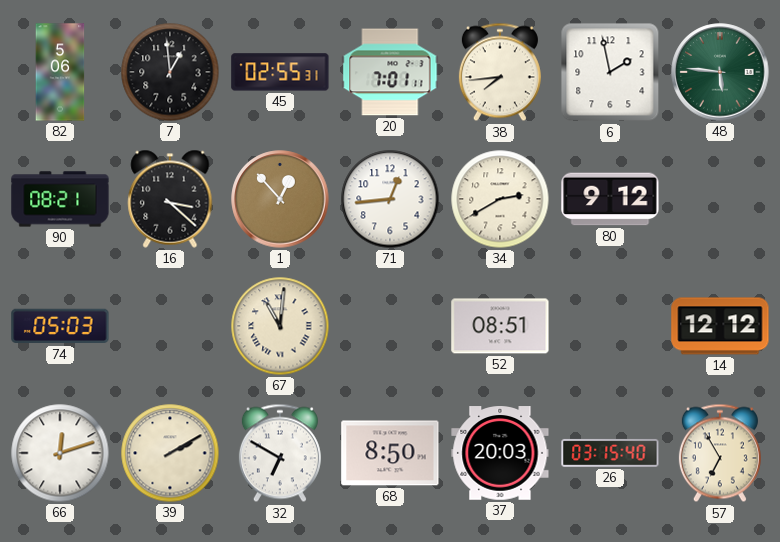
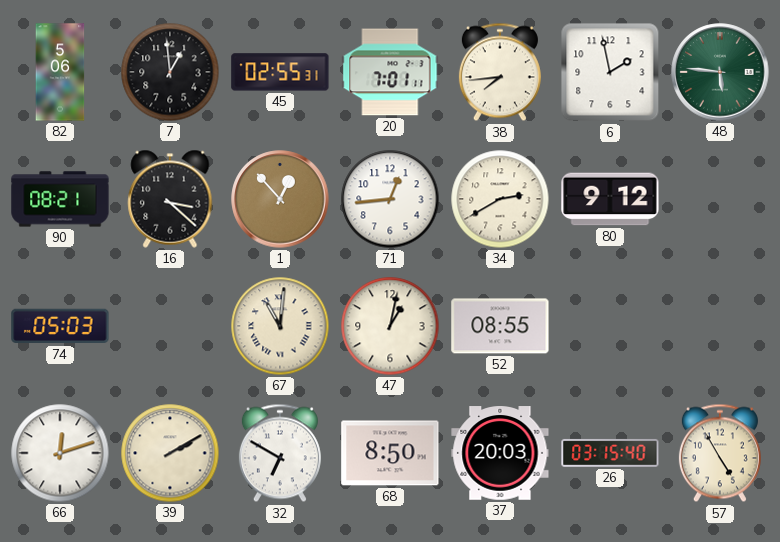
47: none -> 1:02 (390, 326)
52: 08:51 -> 08:55 (500, 326)
14: 12:12 -> none (720, 326)
57: 6:55 -> 4:55 (720, 453)
